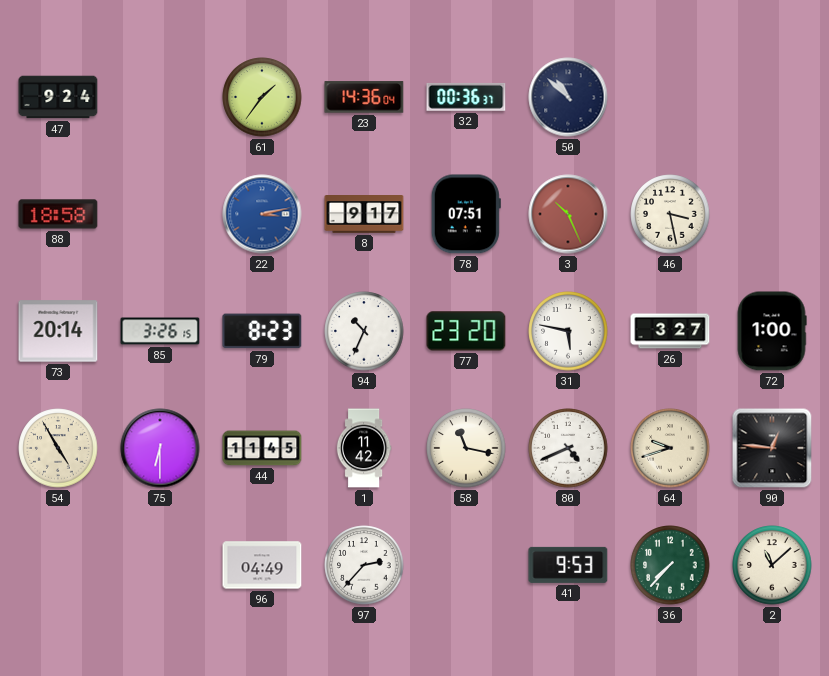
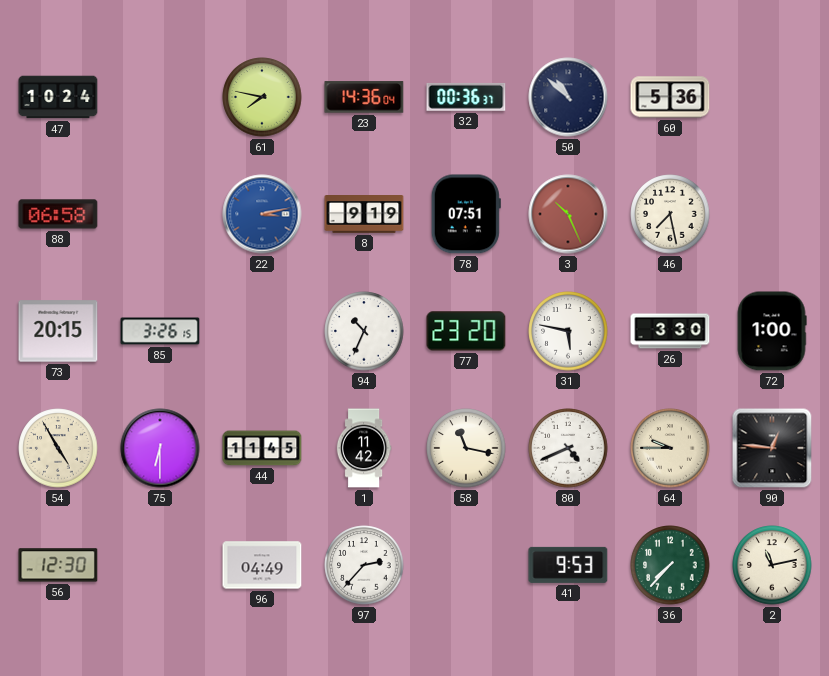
47: 9:24 -> 10:24 (58, 97)
61: 1:36 -> 7:47 (262, 97)
60: none -> 5:36 (670, 97)
88: 18:58 -> 06:58 (58, 214)
8: 9:17 -> 9:19 (364, 215)
46: 3:28 -> 7:28 (670, 214)
73: 20:14 -> 20:15 (58, 331)
79: 8:23 -> none (262, 331)
26: 3:27 -> 3:30 (670, 331)
64: 9:42 -> 9:45 (670, 448)
56: none -> 12:30 (58, 565)
2: 11:08 -> 11:13 (772, 565)
